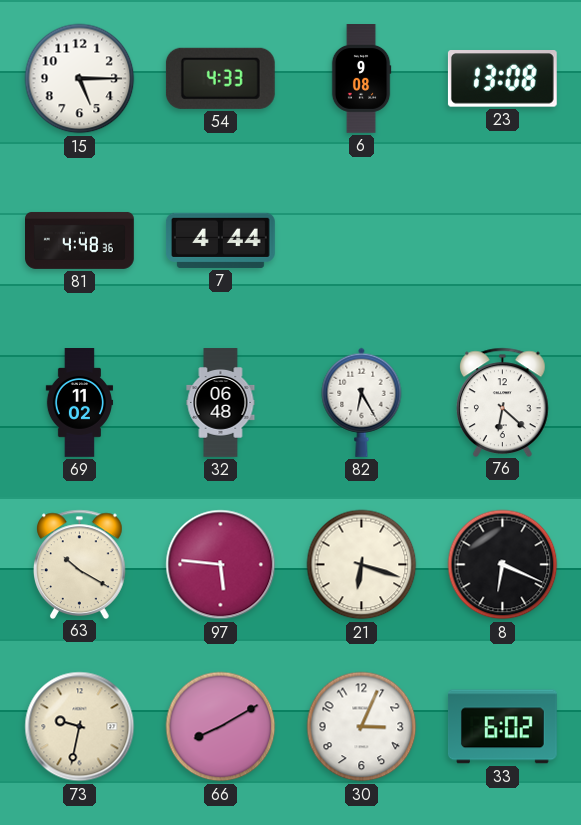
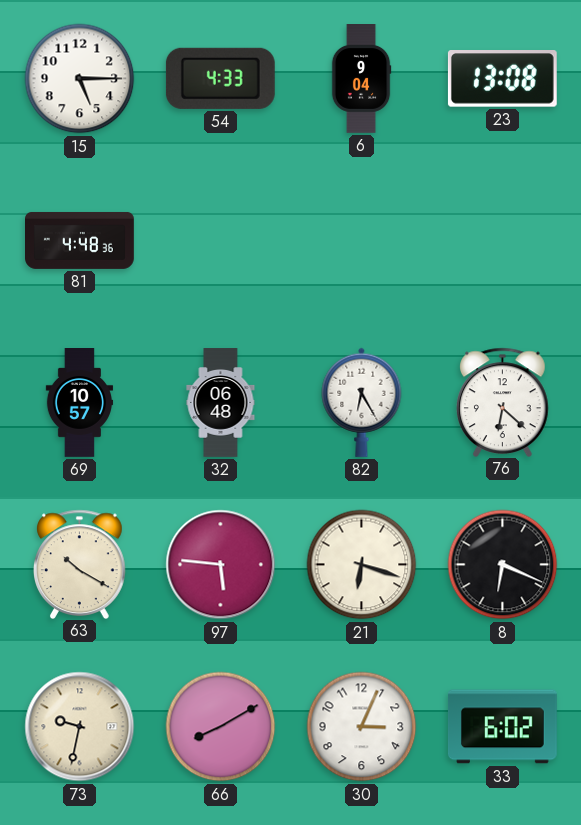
6: 9:08 -> 9:04 (361, 79)
7: 4:44 -> none (221, 240)
69: 11:02 -> 10:57 (80, 403)
